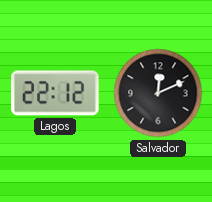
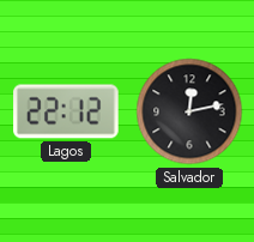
Salvador: 12:11 -> 12:13 (189, 111)
